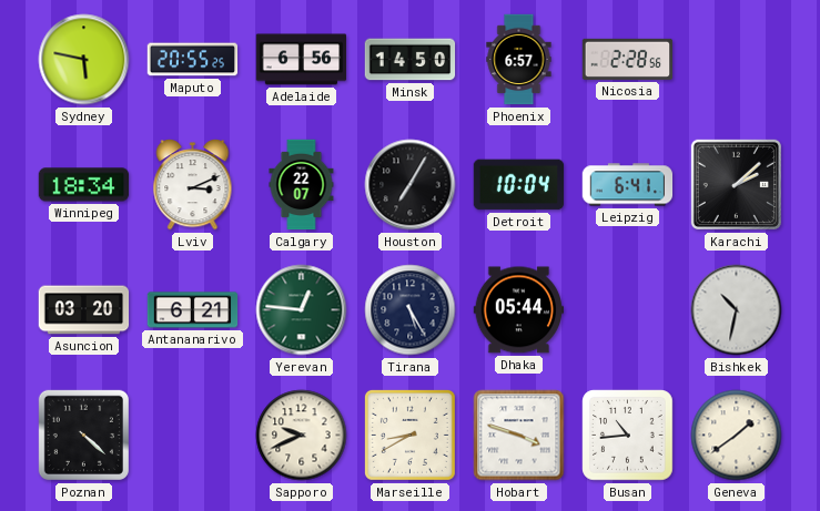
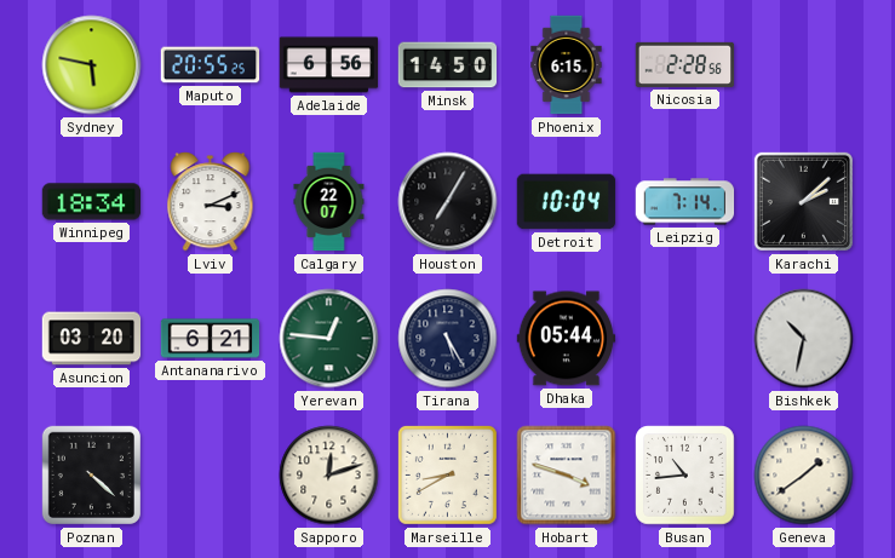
Phoenix: 6:57 -> 6:15 (567, 65)
Leipzig: 6:41 -> 7:14 (685, 202)
Sapporo: 9:41 -> 12:12 (329, 476)
